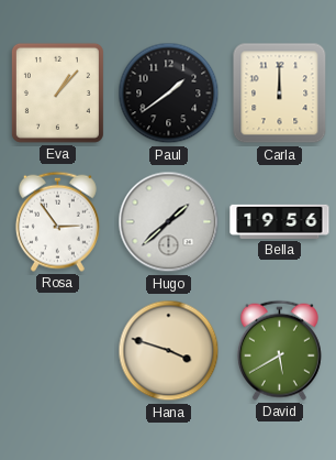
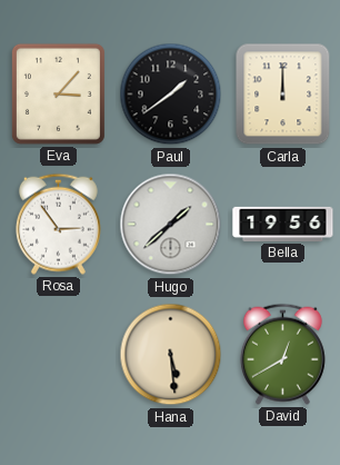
Eva: 1:07 -> 3:07 (58, 93)
Hana: 3:48 -> 5:29 (171, 355)
David: 5:40 -> 12:40 (282, 354)
